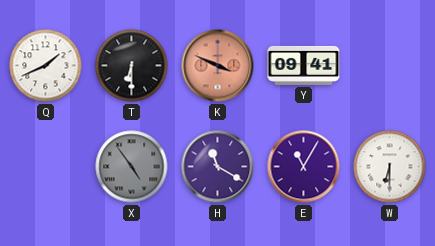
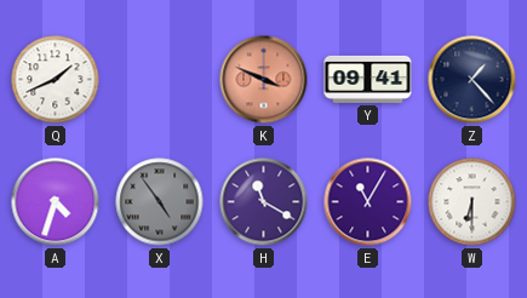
T: 6:30 -> none (132, 66)
Z: none -> 1:23 (472, 80)
A: none -> 4:33 (56, 202)
